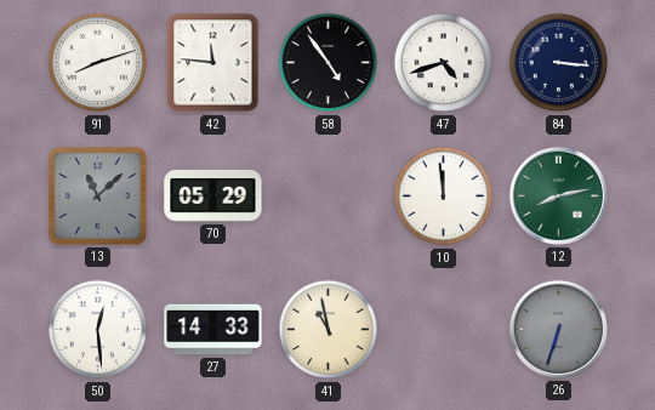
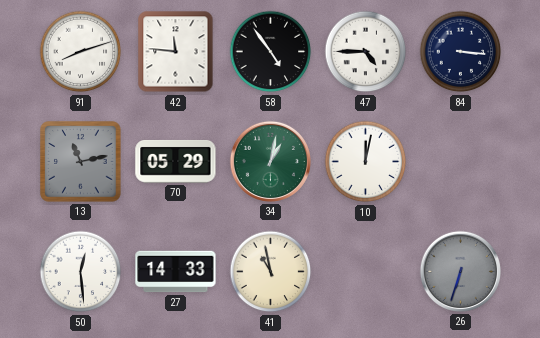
47: 4:42 -> 4:45 (366, 52)
13: 11:08 -> 11:13 (81, 162)
34: none -> 1:02 (270, 161)
10: 11:59 -> 12:02 (366, 162)
12: 8:13 -> none (558, 195)
